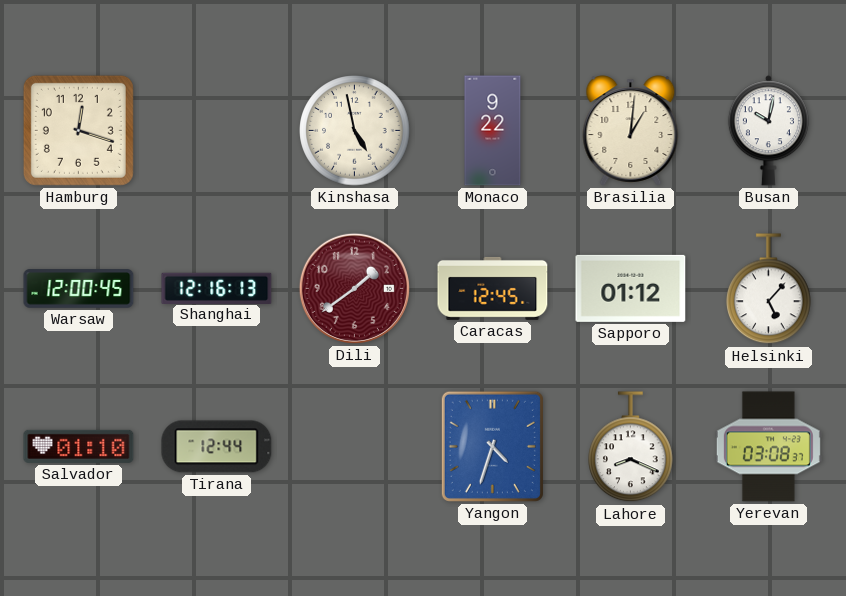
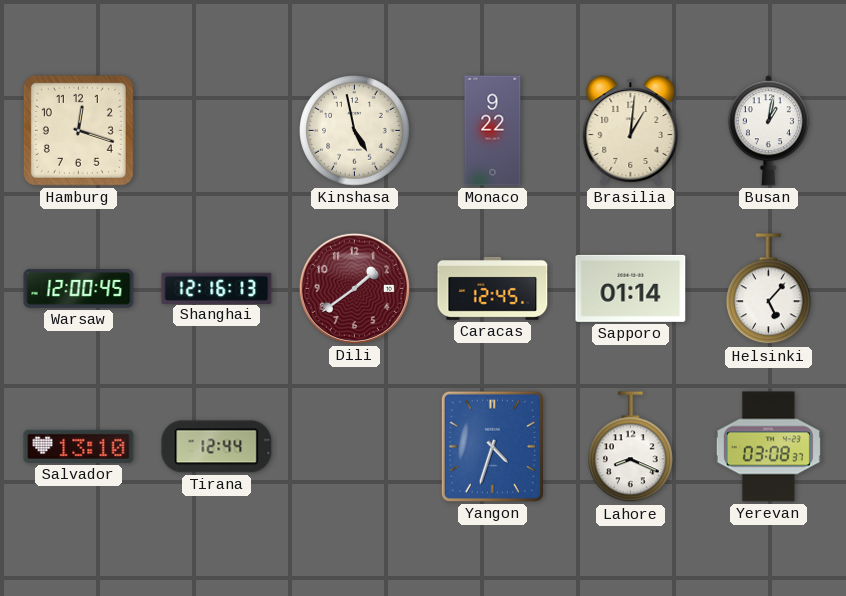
Busan: 10:02 -> 1:02 (768, 131)
Sapporo: 01:12 -> 01:14 (631, 288)
Salvador: 01:10 -> 13:10 (79, 446)
